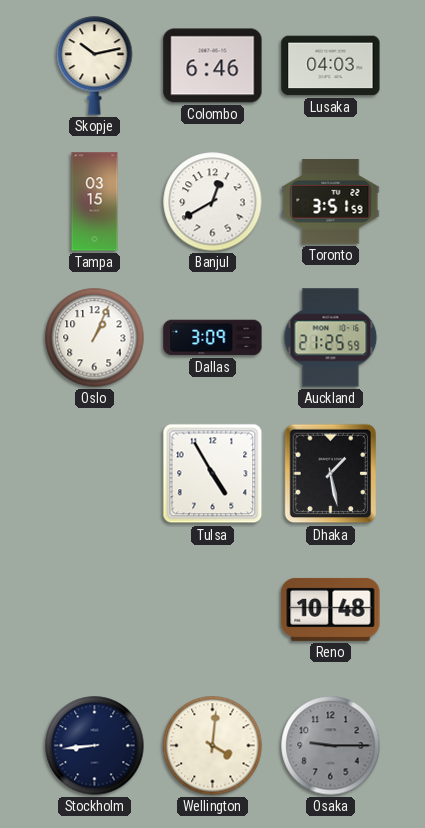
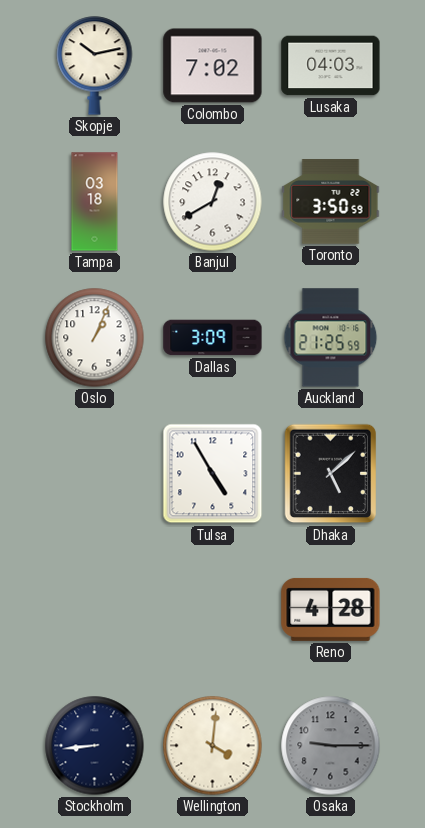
Colombo: 6:46 -> 7:02 (213, 66)
Tampa: 03:15 -> 03:18 (95, 202)
Toronto: 3:51 -> 3:50 (331, 202)
Dhaka: 1:28 -> 5:08 (331, 474)
Reno: 10:48 -> 4:28 (331, 609)
